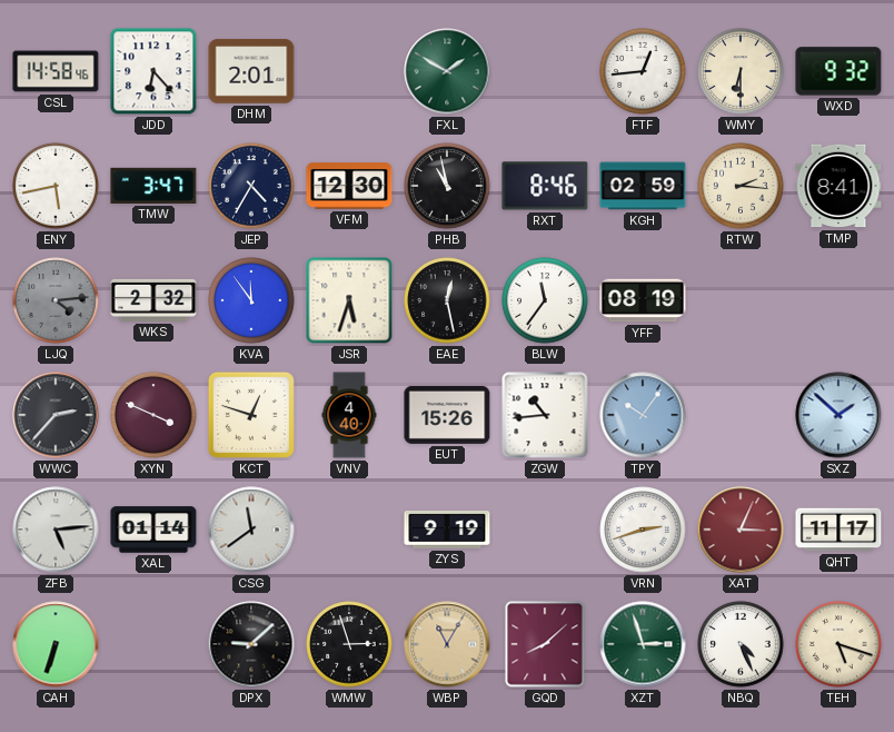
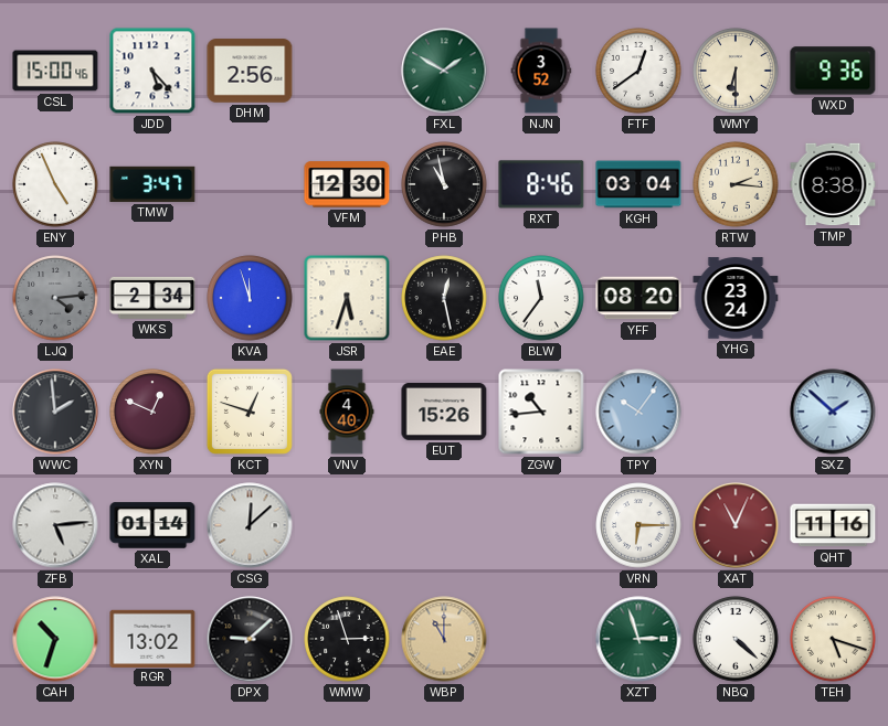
CSL: 14:58 -> 15:00 (55, 71)
JDD: 6:23 -> 5:23 (152, 71)
DHM: 2:01 -> 2:56 (250, 71)
NJN: none -> 3:52 (541, 71)
FTF: 12:44 -> 12:39 (638, 71)
WXD: 9:32 -> 9:36 (833, 71)
ENY: 5:43 -> 4:56 (55, 184)
JEP: 4:35 -> none (251, 186)
KGH: 02:59 -> 03:04 (638, 184)
TMP: 8:41 -> 8:38 (833, 184)
WKS: 2:32 -> 2:34 (152, 298)
KVA: 11:54 -> 11:57 (250, 298)
YFF: 08:19 -> 08:20 (638, 298)
YHG: none -> 23:24 (736, 298)
WWC: 2:37 -> 1:59 (55, 412)
XYN: 3:49 -> 12:49 (152, 412)
CSG: 11:39 -> 12:08 (250, 525)
ZYS: 9:19 -> none (447, 530)
VRN: 2:42 -> 6:15 (638, 525)
XAT: 3:04 -> 11:04 (736, 525)
QHT: 11:17 -> 11:16 (833, 525)
CAH: 6:33 -> 10:33 (55, 639)
RGR: none -> 13:02 (152, 638)
WBP: 11:05 -> 11:00 (444, 639)
GQD: 8:08 -> none (545, 644)
NBQ: 4:26 -> 4:22 (736, 639)
